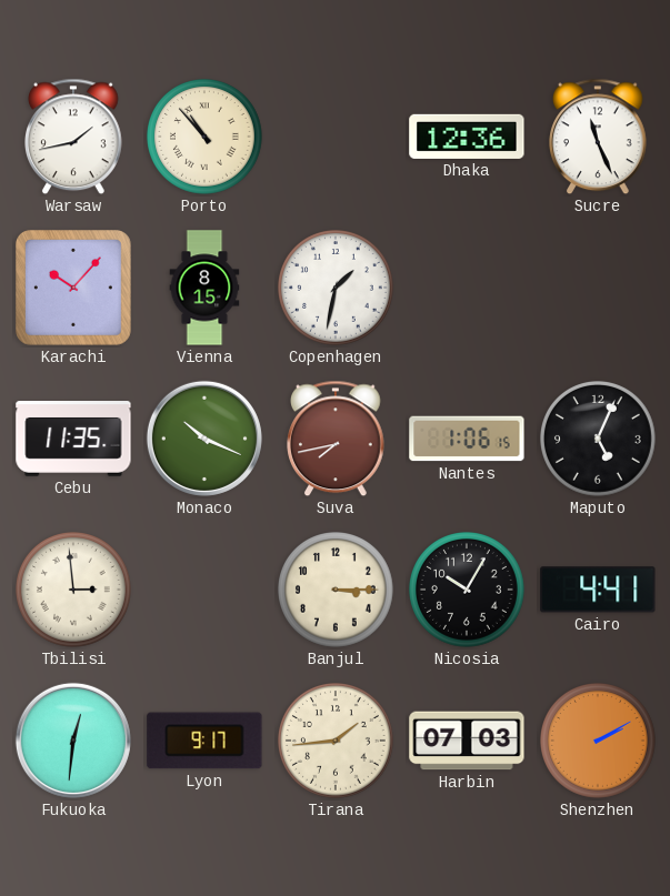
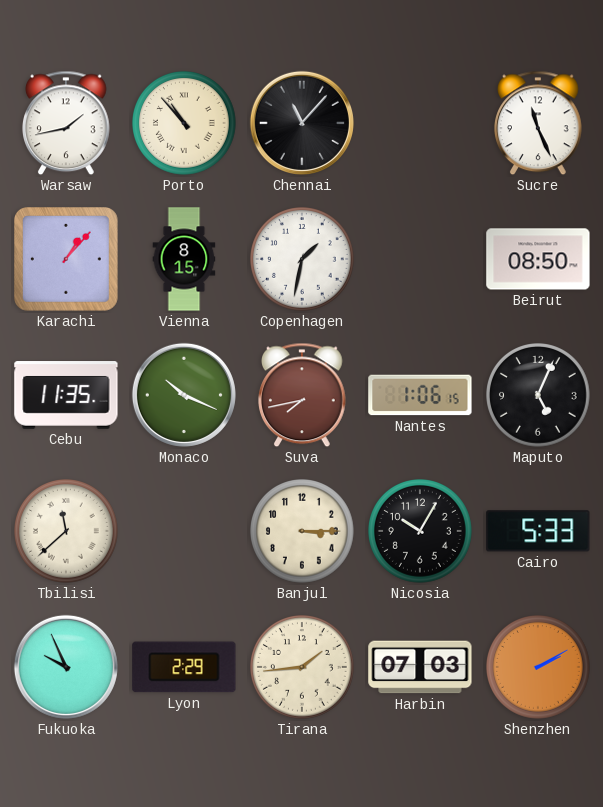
Chennai: none -> 11:07 (302, 123)
Dhaka: 12:36 -> none (467, 137)
Karachi: 10:07 -> 1:07 (67, 260)
Beirut: none -> 08:50 (538, 259)
Tbilisi: 2:59 -> 11:38 (67, 532)
Cairo: 4:41 -> 5:33 (538, 531)
Fukuoka: 12:31 -> 9:56 (66, 667)
Lyon: 9:17 -> 2:29 (184, 667)
